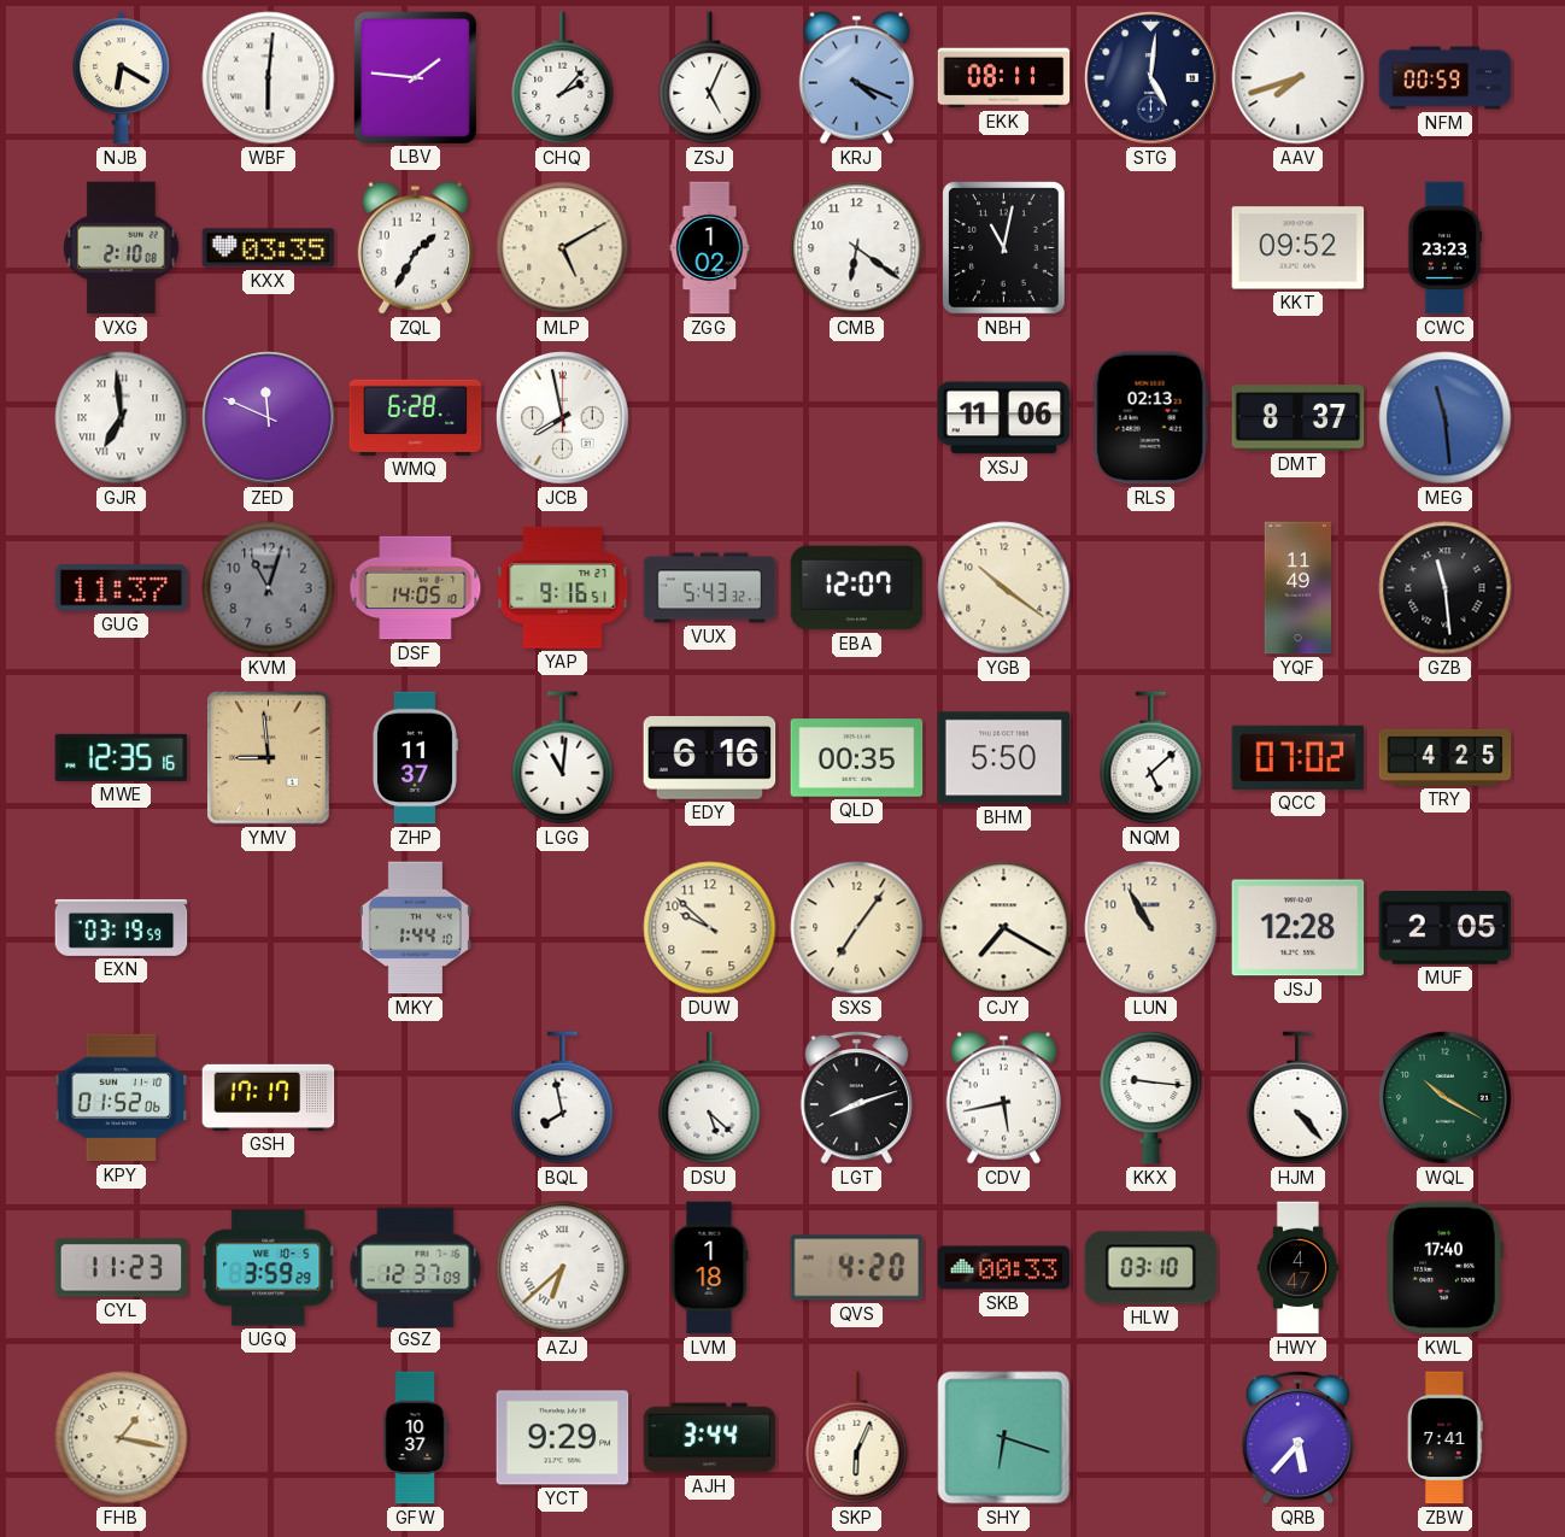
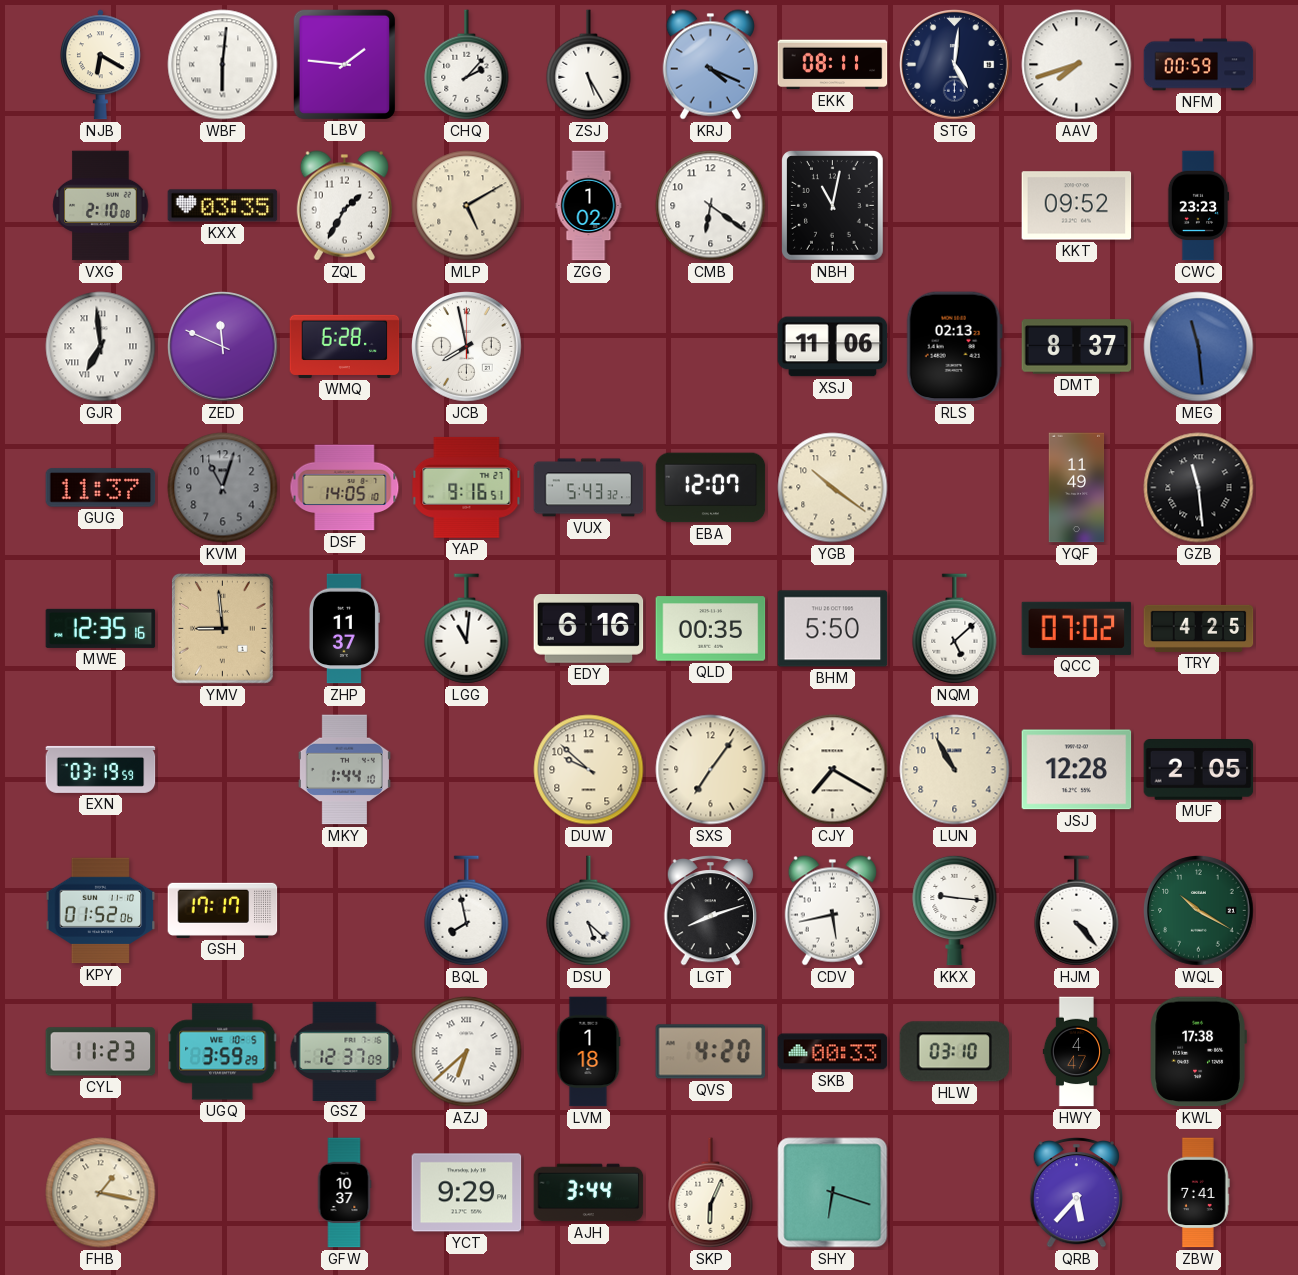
ZSJ: 5:04 -> 5:25 (589, 65)
KWL: 17:40 -> 17:38 (1198, 1052)
